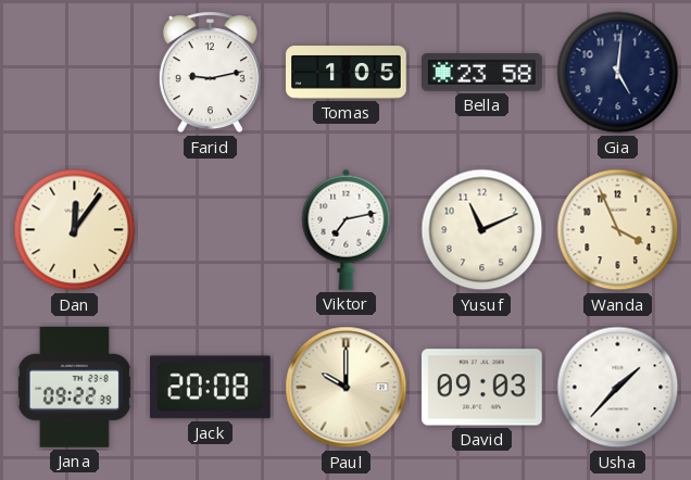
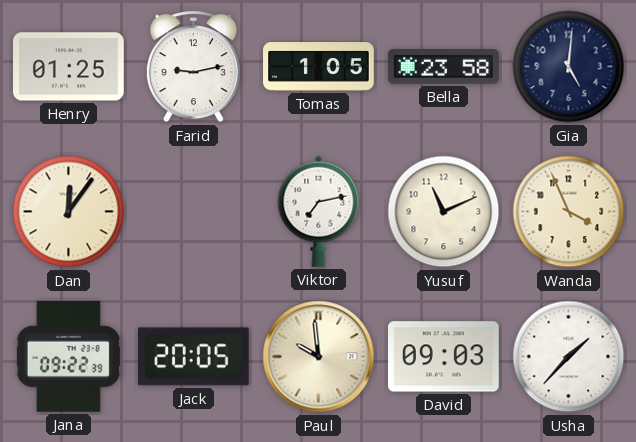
Henry: none -> 01:25 (69, 67)
Jack: 20:08 -> 20:05 (193, 357)
Paul: 10:00 -> 9:59 (319, 357)
